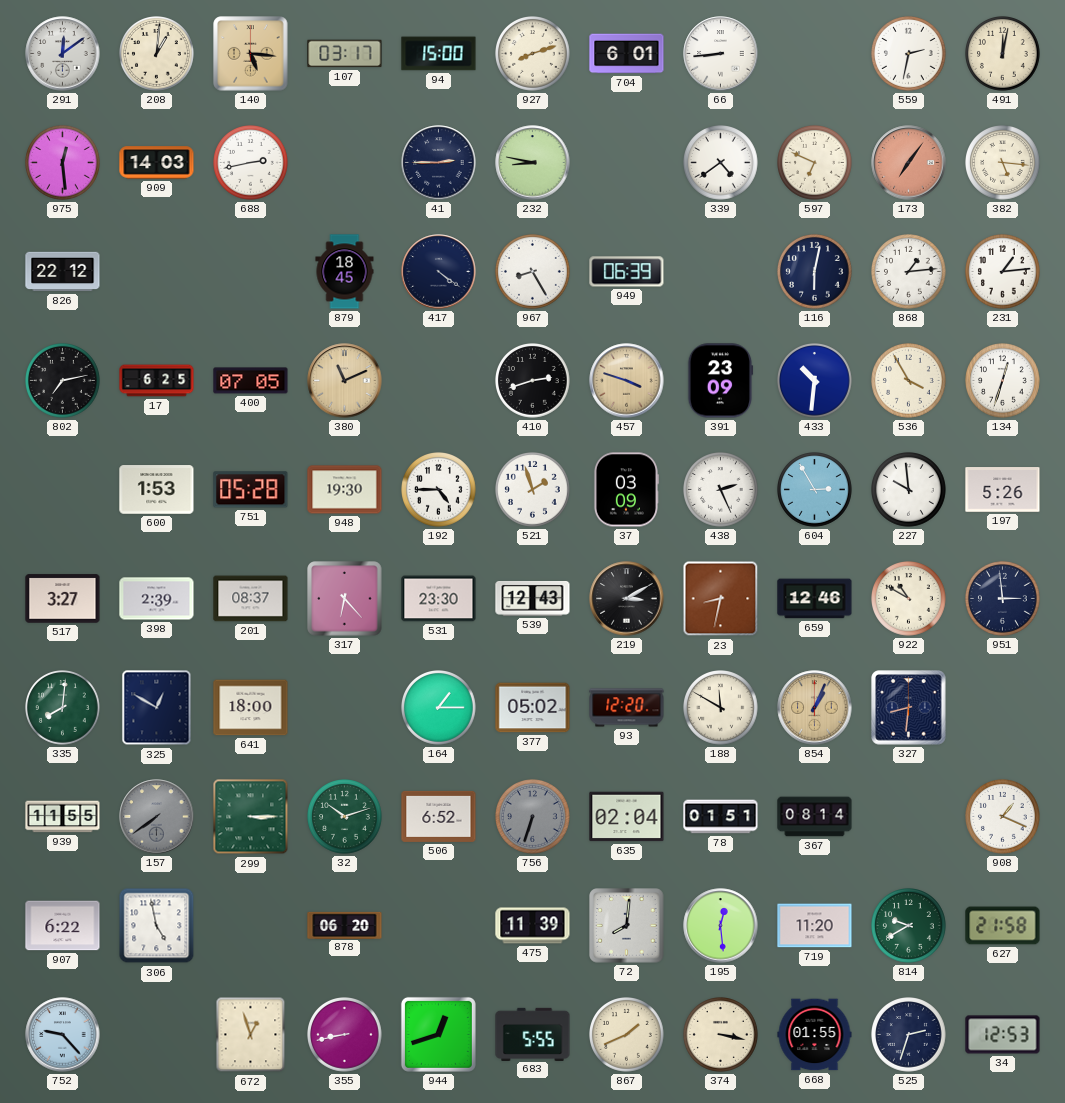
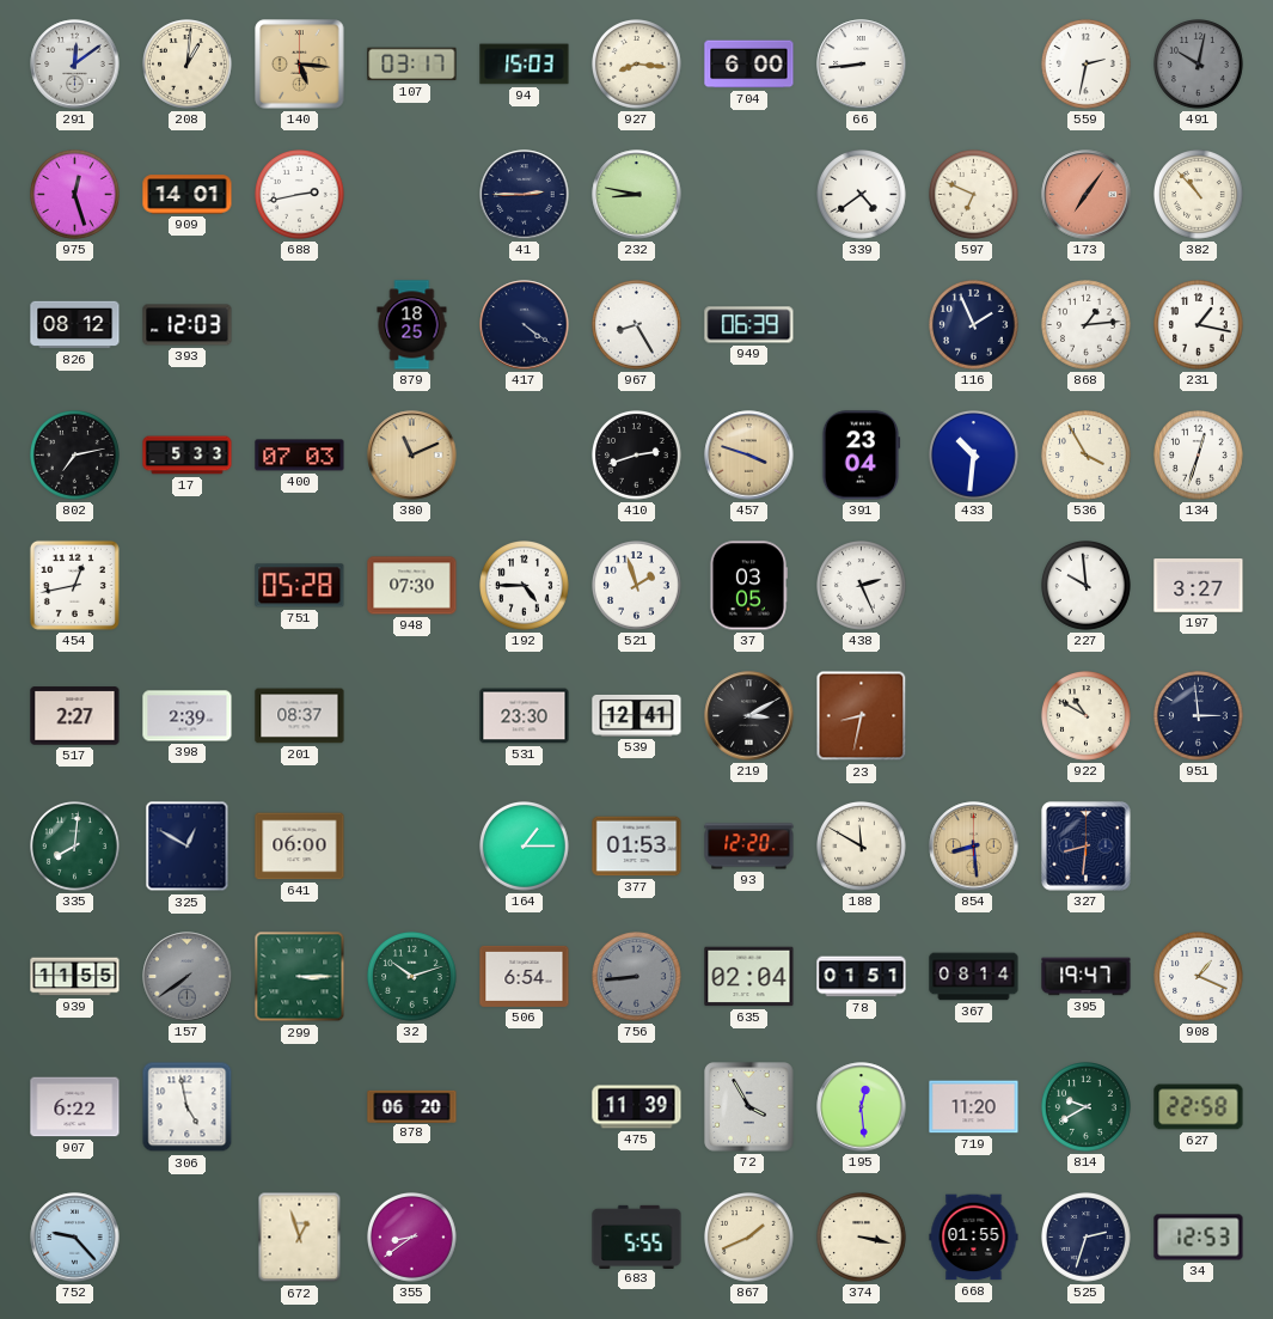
94: 15:00 -> 15:03 (525, 65)
927: 8:12 -> 8:16 (637, 65)
704: 6:01 -> 6:00 (749, 65)
491: 12:02 -> 10:02 (1199, 65)
491 dial: cream -> grey (1199, 65)
975: 12:29 -> 12:27 (75, 195)
909: 14:03 -> 14:01 (188, 195)
382: 5:16 -> 10:53 (1199, 195)
826: 22:12 -> 08:12 (75, 325)
393: none -> 12:03 (188, 325)
879: 18:45 -> 18:25 (412, 325)
116: 6:02 -> 1:56 (974, 325)
231: 1:14 -> 1:17 (1199, 325)
17: 6:25 -> 5:33 (188, 456)
400: 07:05 -> 07:03 (300, 456)
391: 23:09 -> 23:04 (861, 456)
454: none -> 12:43 (74, 585)
600: 1:53 -> none (157, 490)
948: 19:30 -> 07:30 (412, 586)
37: 03:09 -> 03:05 (748, 586)
604: 2:55 -> none (815, 490)
197: 5:26 -> 3:27 (1199, 586)
517: 3:27 -> 2:27 (75, 716)
317: 6:23 -> none (345, 599)
539: 12:43 -> 12:41 (637, 715)
659: 12:46 -> none (815, 599)
641: 18:00 -> 06:00 (300, 847)
377: 05:02 -> 01:53 (637, 847)
854: 1:04 -> 8:29 (974, 847)
506: 6:52 -> 6:54 (525, 976)
756: 6:33 -> 8:44 (637, 977)
395: none -> 19:47 (1087, 977)
72: 8:01 -> 3:55 (749, 1107)
627: 21:58 -> 22:58 (1199, 1107)
355: 8:43 -> 8:39 (412, 1238)
944: 12:42 -> none (438, 1034)
